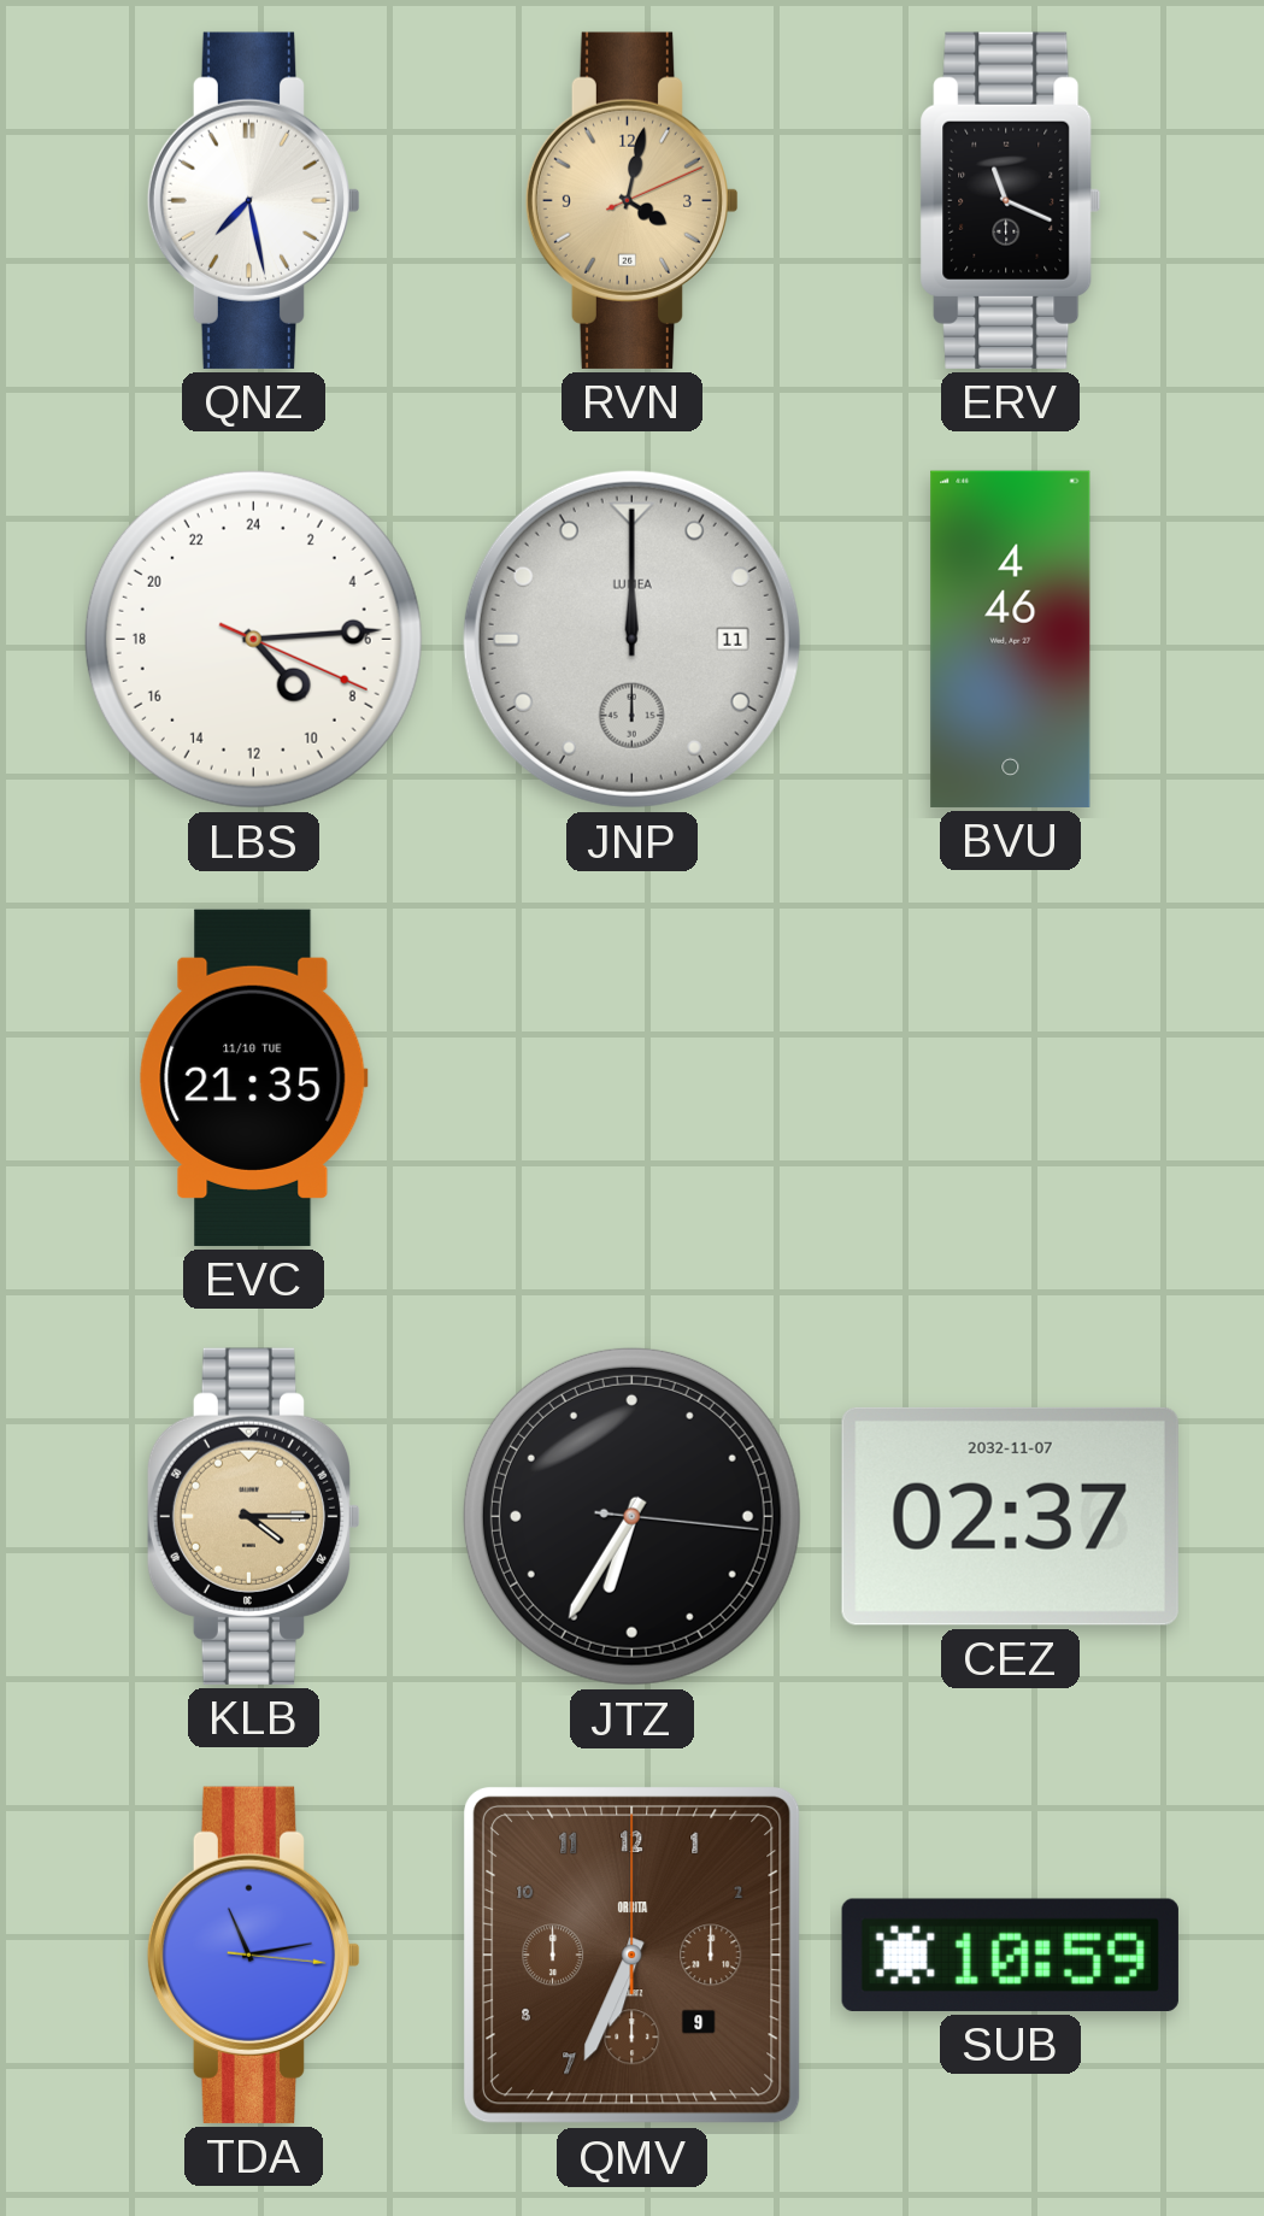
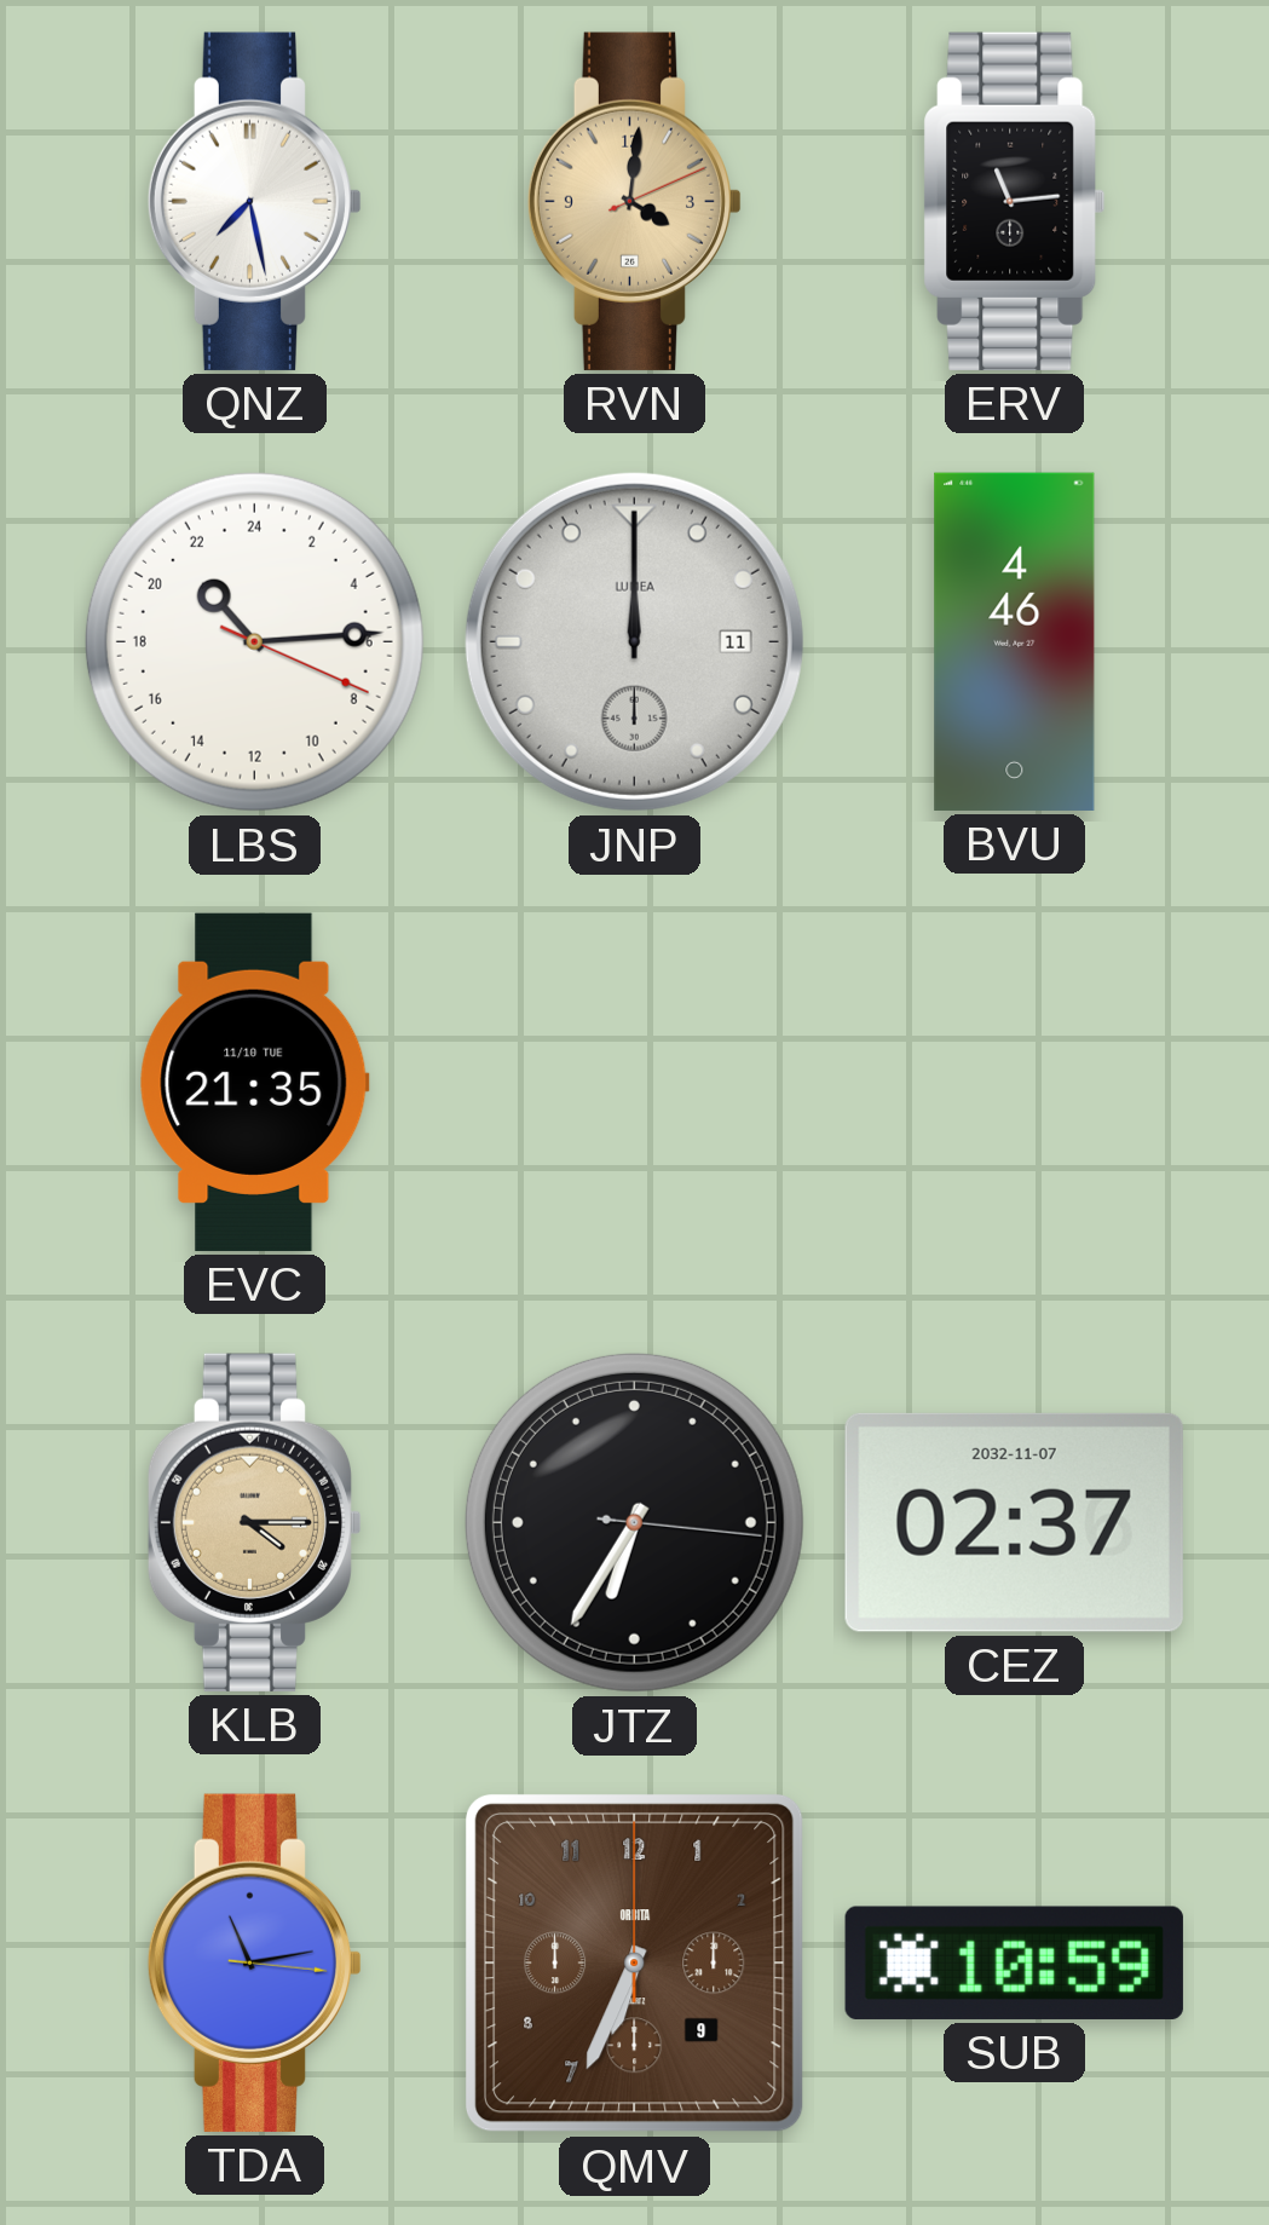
RVN: 4:02 -> 4:01 (635, 201)
ERV: 11:19 -> 11:14 (1015, 201)
LBS: 9:14 -> 21:14 (254, 641)
